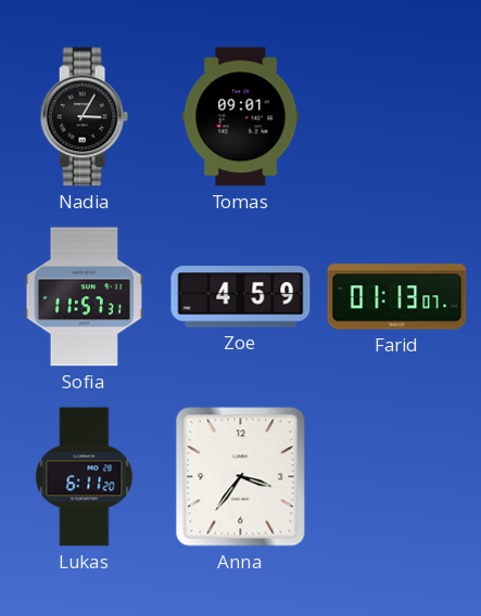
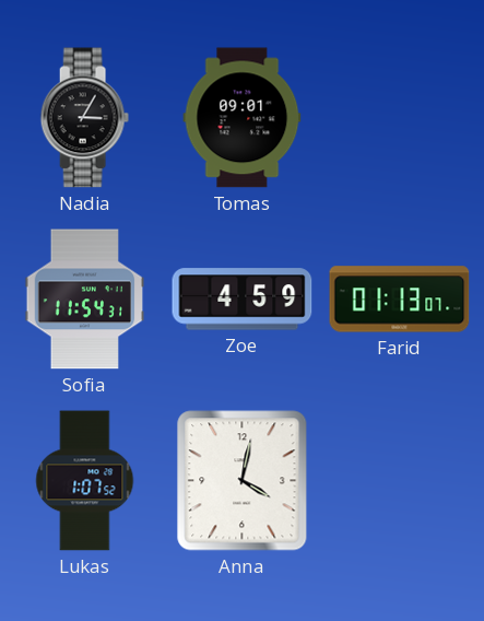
Sofia: 11:57 -> 11:54 (85, 300)
Lukas: 6:11 -> 1:07 (85, 481)
Anna: 3:36 -> 4:02 (243, 481)
